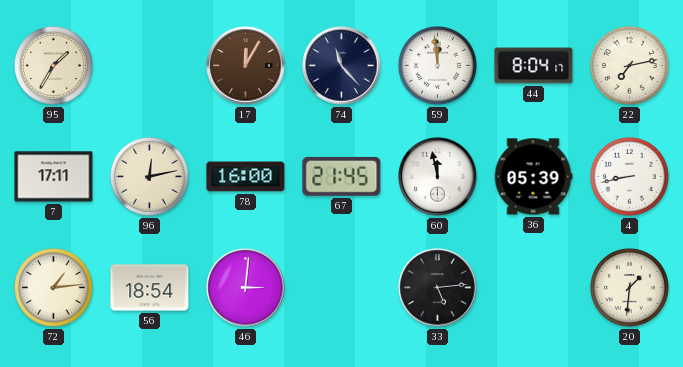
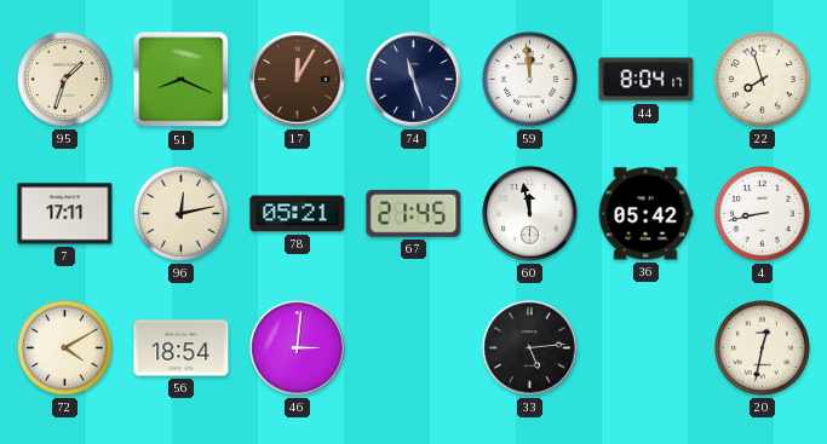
95: 1:35 -> 1:33 (65, 80)
51: none -> 8:19 (182, 80)
74: 11:23 -> 11:27 (414, 80)
22: 7:13 -> 7:57 (763, 80)
78: 16:00 -> 05:21 (298, 214)
36: 05:39 -> 05:42 (645, 214)
72: 1:14 -> 4:10 (65, 348)
20: 1:31 -> 12:32 (763, 348)
